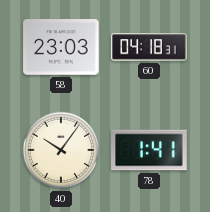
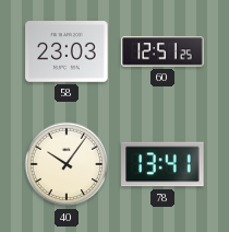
60: 04:18 -> 12:51 (162, 51)
78: 1:41 -> 13:41 (162, 164)
